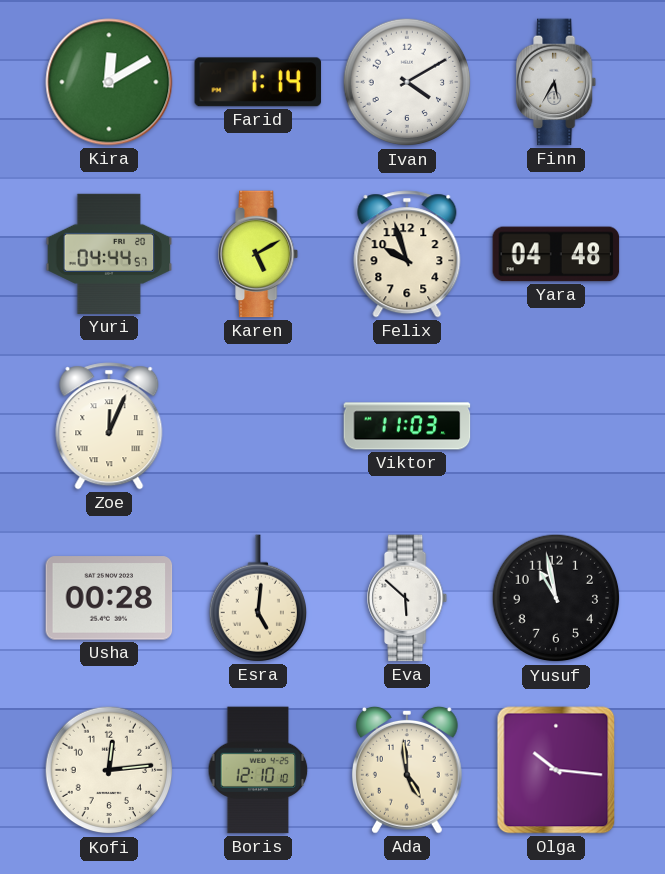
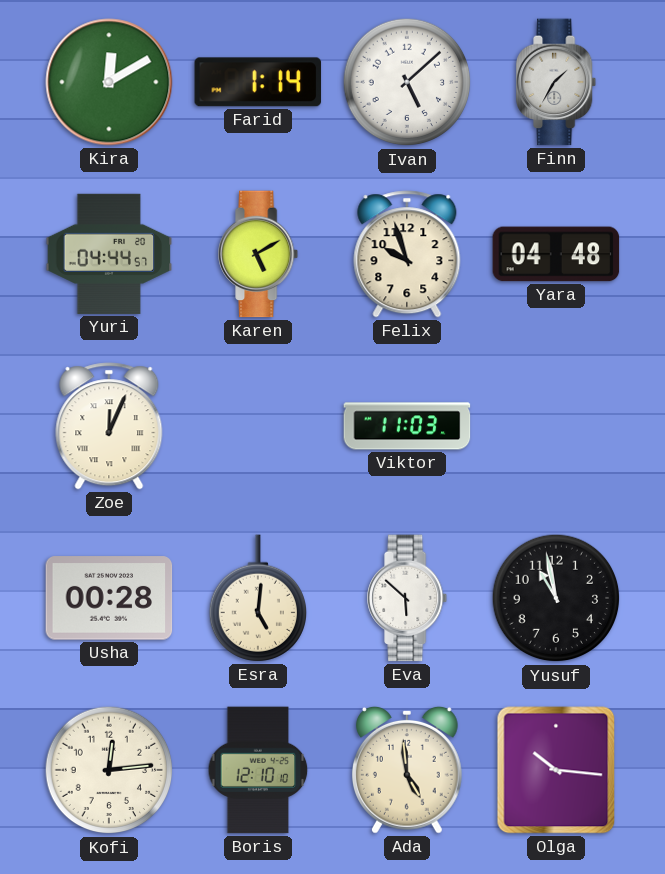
Ivan: 4:10 -> 5:08 (407, 82)
Finn: 5:35 -> 1:35 (557, 82)
